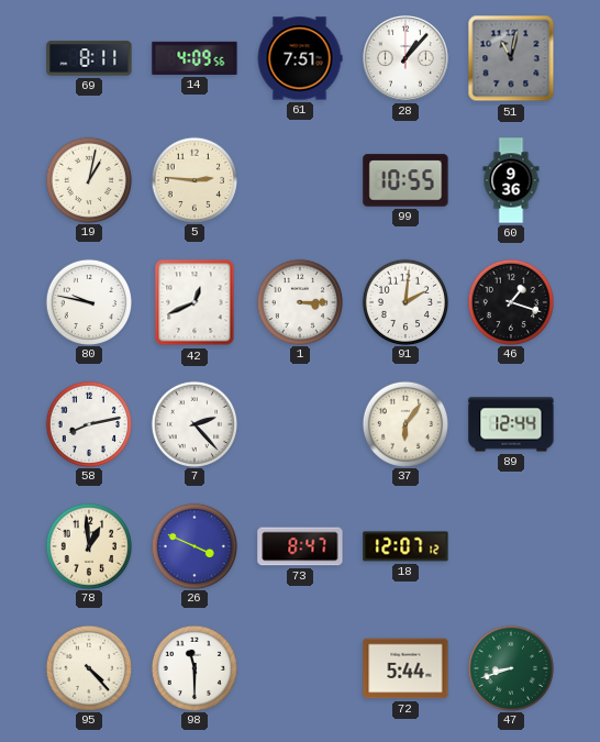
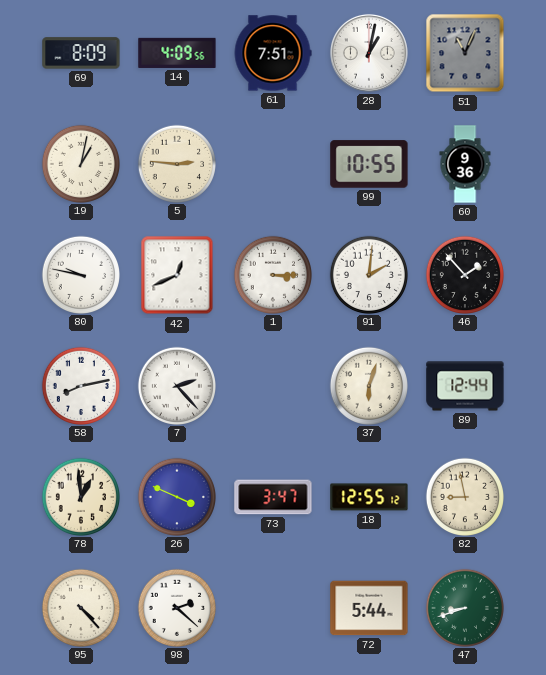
69: 8:11 -> 8:09 (81, 53)
28: 1:07 -> 1:02 (369, 53)
51: 11:02 -> 11:04 (465, 53)
46: 1:18 -> 1:53 (464, 274)
37: 6:06 -> 6:03 (368, 385)
73: 8:47 -> 3:47 (273, 497)
18: 12:07 -> 12:55 (369, 497)
82: none -> 8:58 (464, 496)
98: 11:30 -> 2:22 (176, 607)
